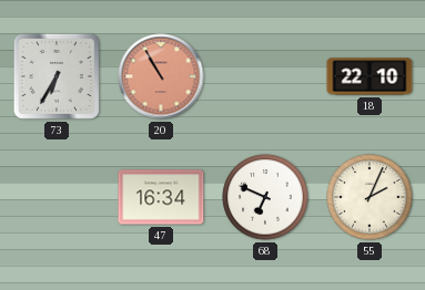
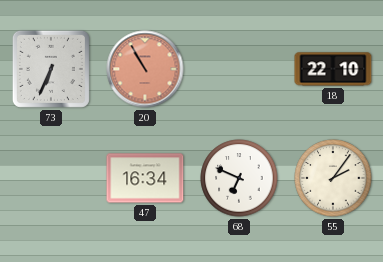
73: 6:35 -> 6:34 (51, 69)
55: 2:04 -> 2:06 (333, 178)
